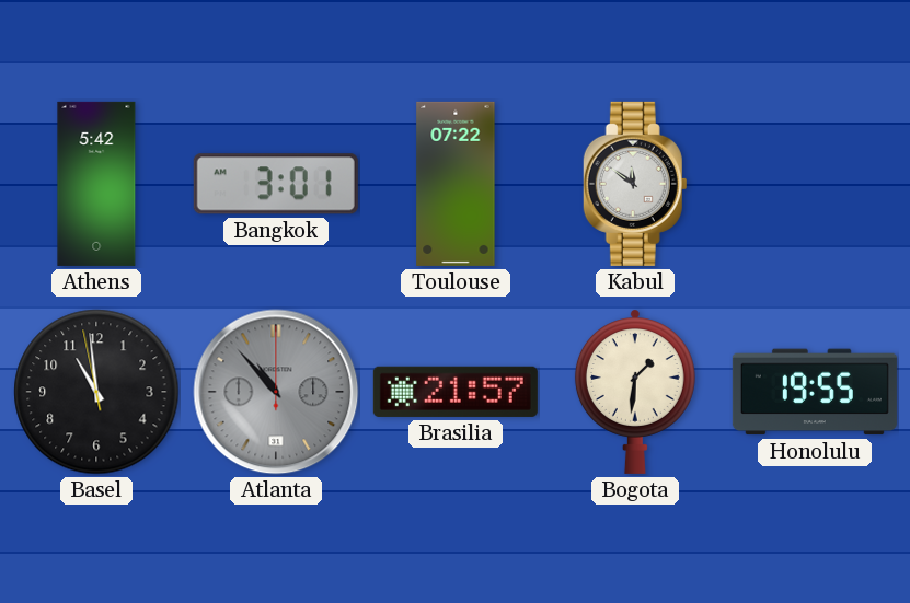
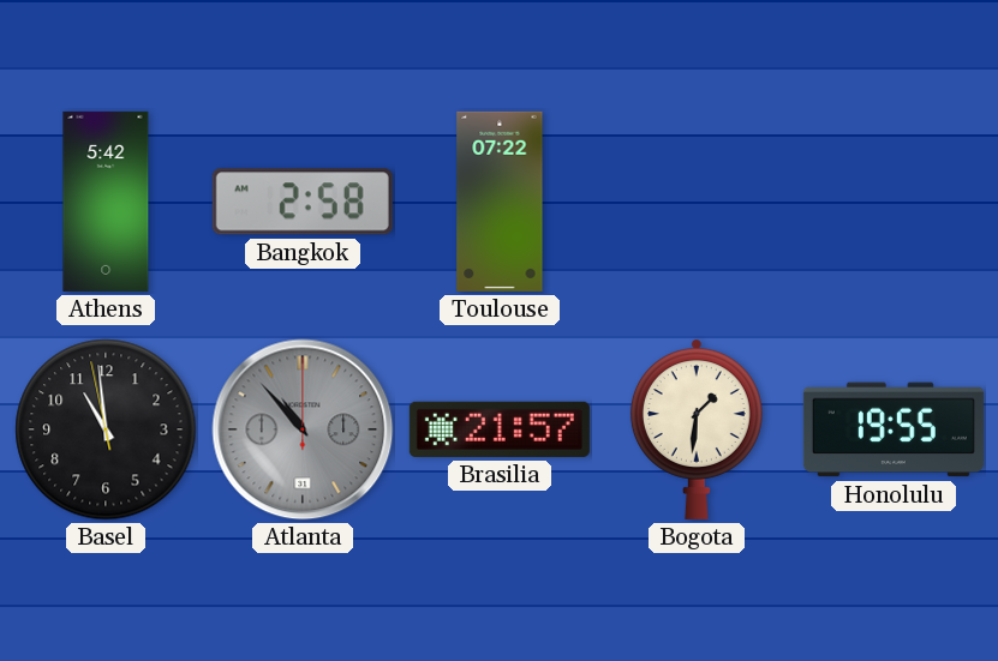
Bangkok: 3:01 -> 2:58 (303, 202)
Kabul: 11:51 -> none (635, 184)
